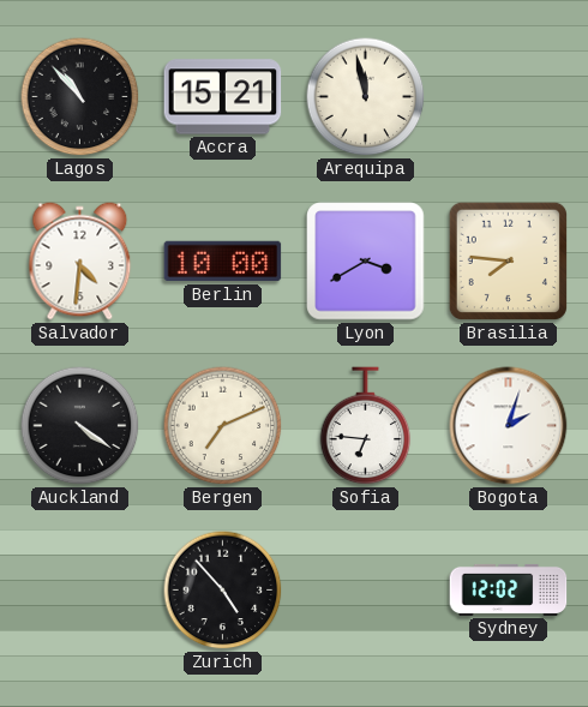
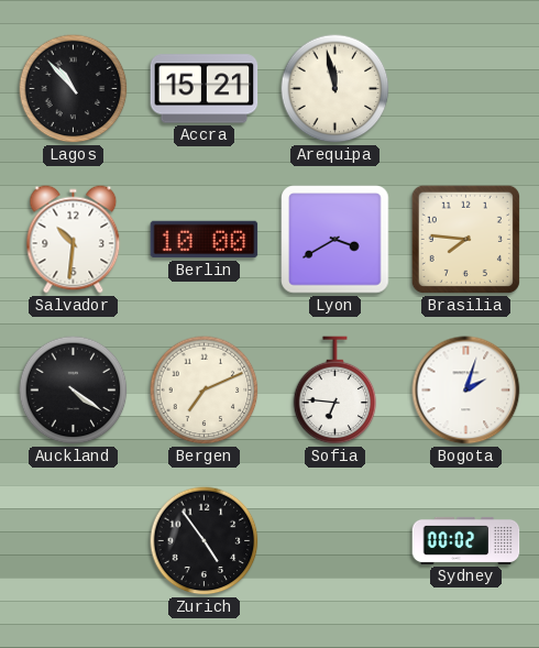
Salvador: 4:31 -> 10:31 (74, 240)
Zurich: 4:53 -> 4:54 (205, 541)
Sydney: 12:02 -> 00:02 (466, 540)
